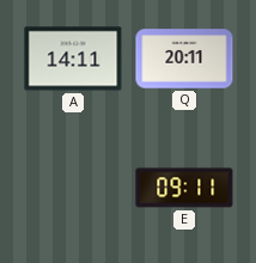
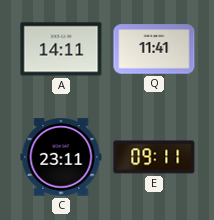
Q: 20:11 -> 11:41 (154, 49)
C: none -> 23:11 (61, 157)
